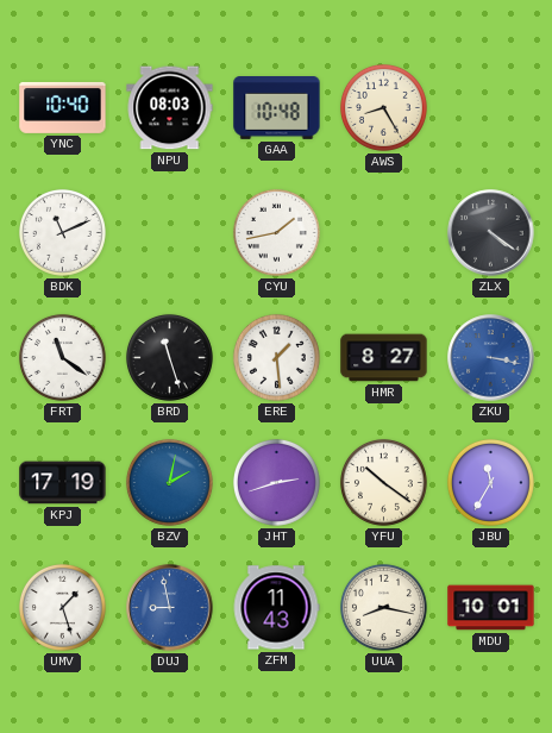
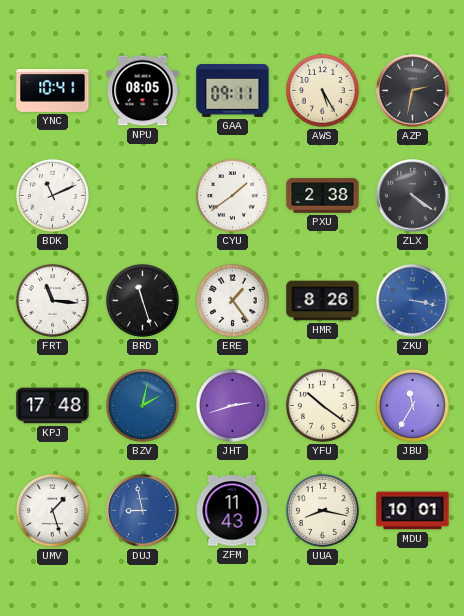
YNC: 10:40 -> 10:41 (53, 91)
NPU: 08:03 -> 08:05 (143, 91)
GAA: 10:48 -> 09:11 (233, 91)
AWS: 8:25 -> 5:25 (322, 90)
AZP: none -> 2:32 (413, 91)
CYU: 1:43 -> 1:39 (232, 195)
PXU: none -> 2:38 (323, 196)
FRT: 11:21 -> 11:16 (52, 300)
ERE: 1:29 -> 1:24 (232, 300)
HMR: 8:27 -> 8:26 (323, 301)
KPJ: 17:19 -> 17:48 (53, 406)
